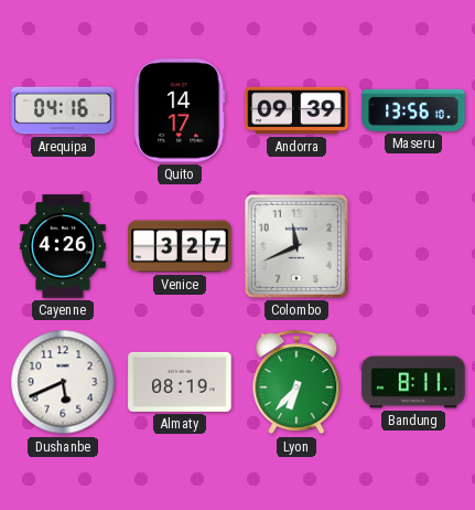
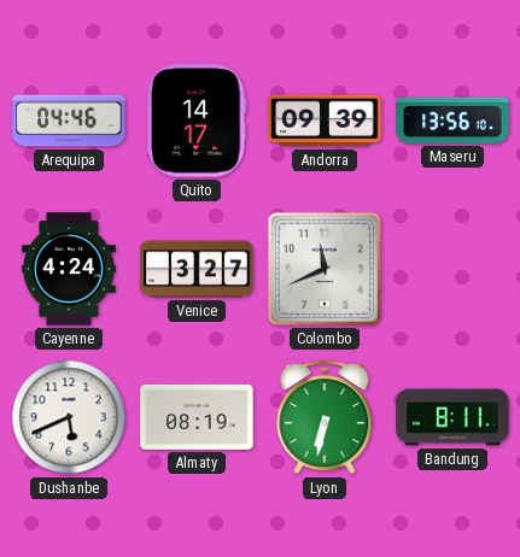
Arequipa: 04:16 -> 04:46 (69, 121)
Cayenne: 4:26 -> 4:24 (69, 269)
Lyon: 6:37 -> 6:32 (325, 418)
